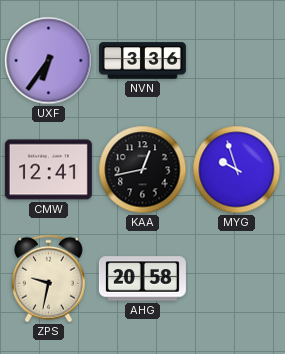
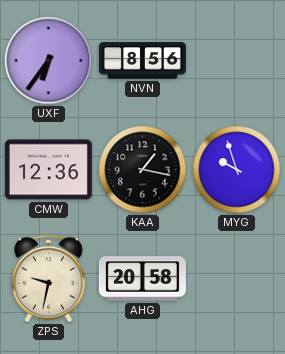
NVN: 3:36 -> 8:56 (142, 61)
CMW: 12:41 -> 12:36 (48, 170)
KAA: 12:43 -> 1:17 (143, 170)
